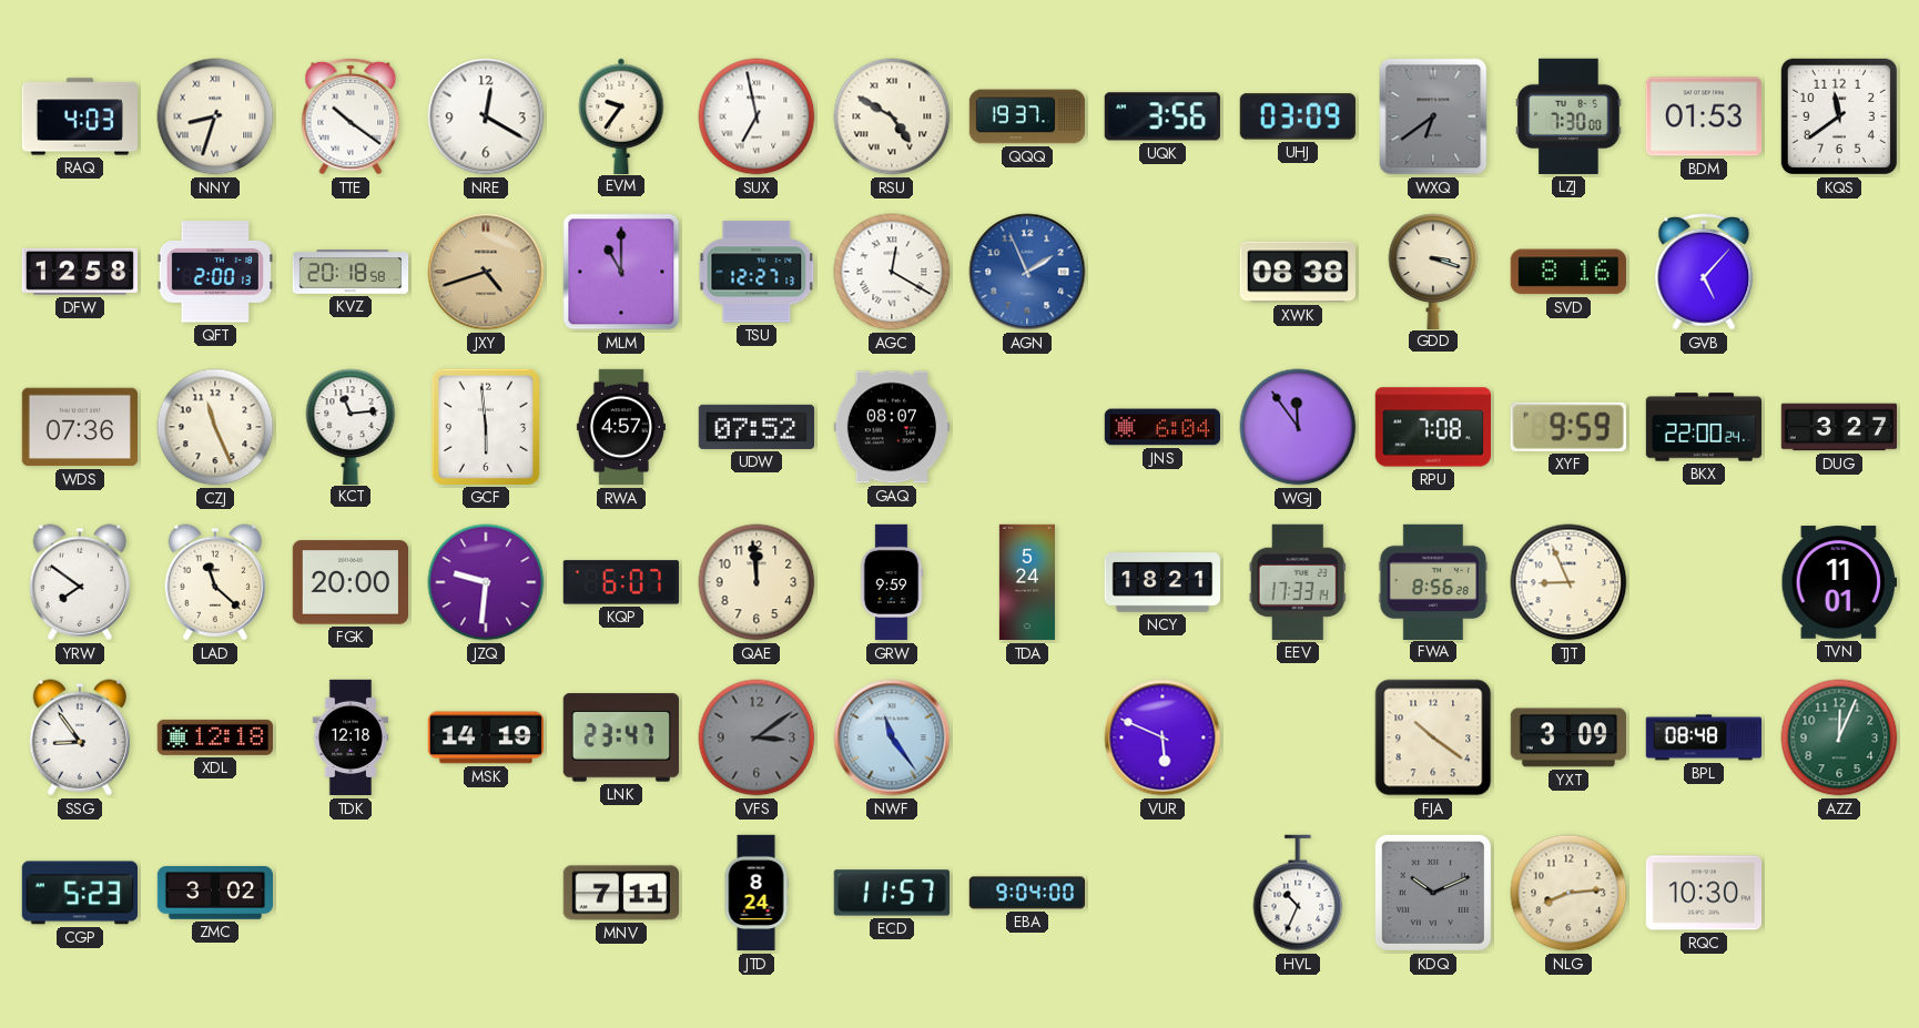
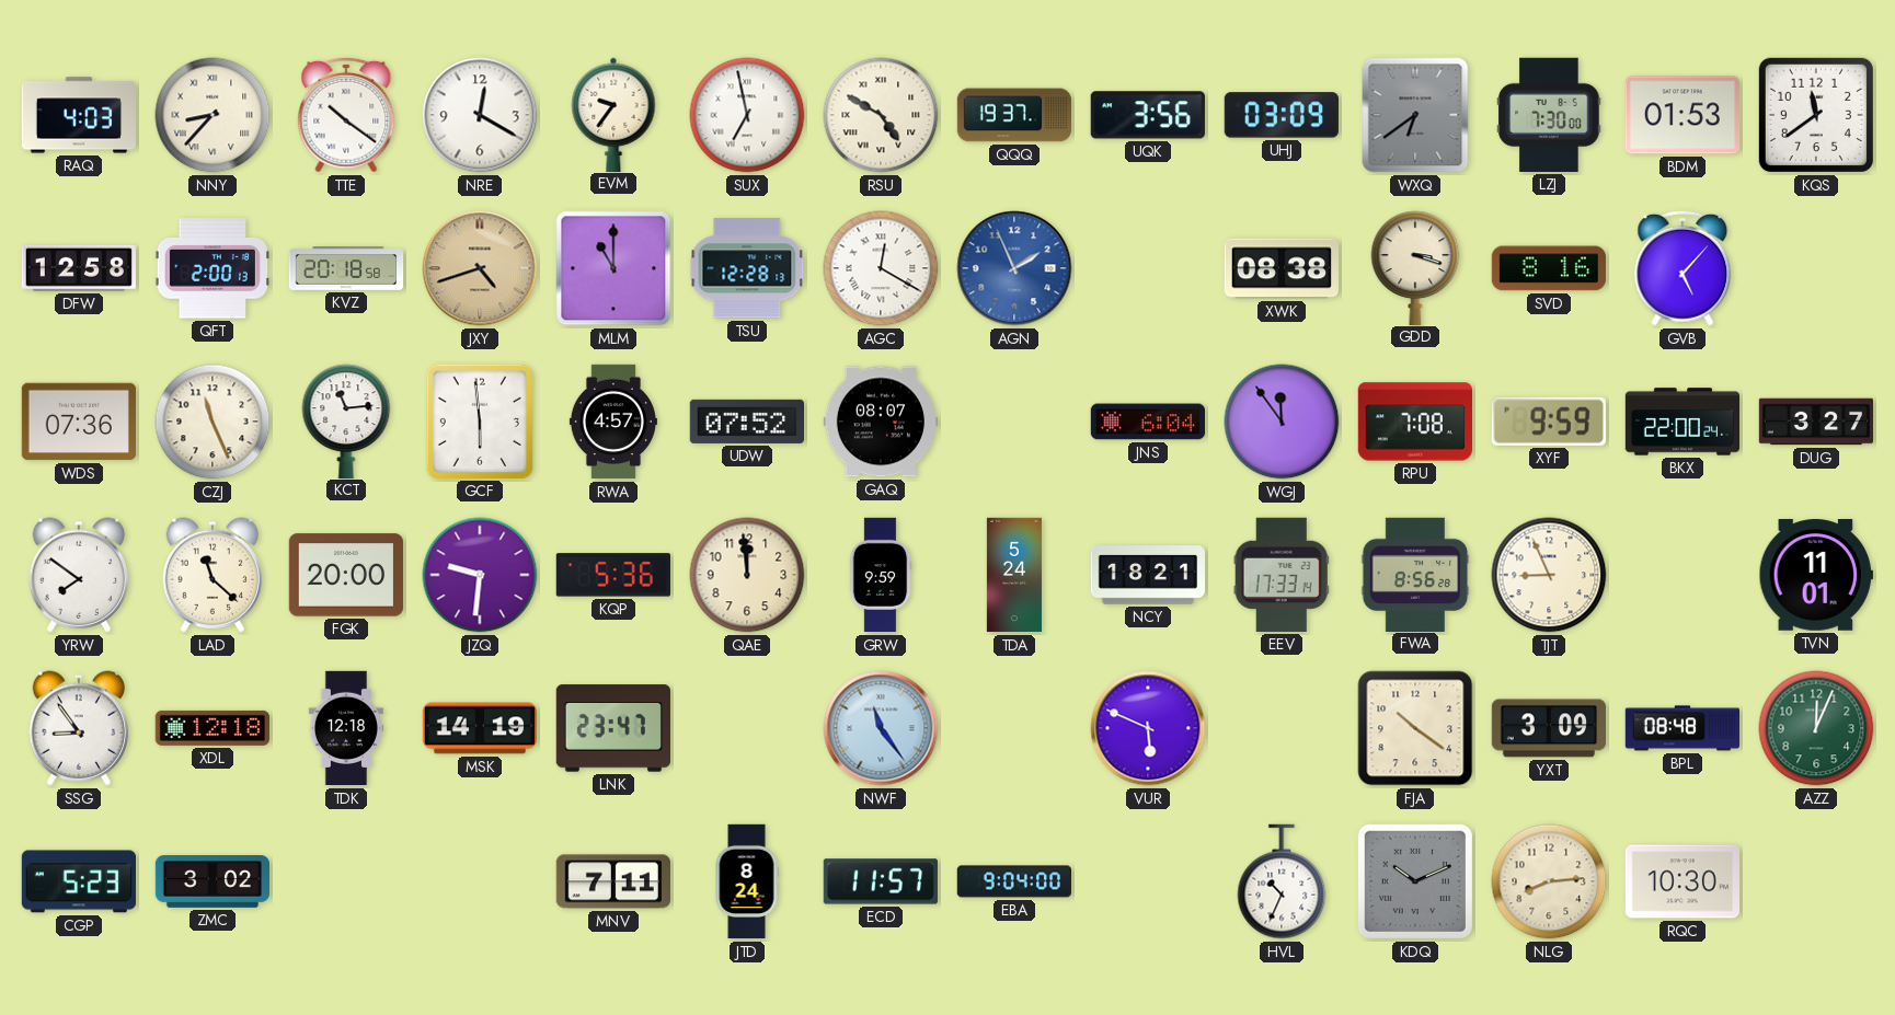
NNY: 8:33 -> 8:37 (213, 115)
TSU: 12:27 -> 12:28 (747, 268)
KQP: 6:07 -> 5:36 (613, 575)
VFS: 3:09 -> none (757, 737)
